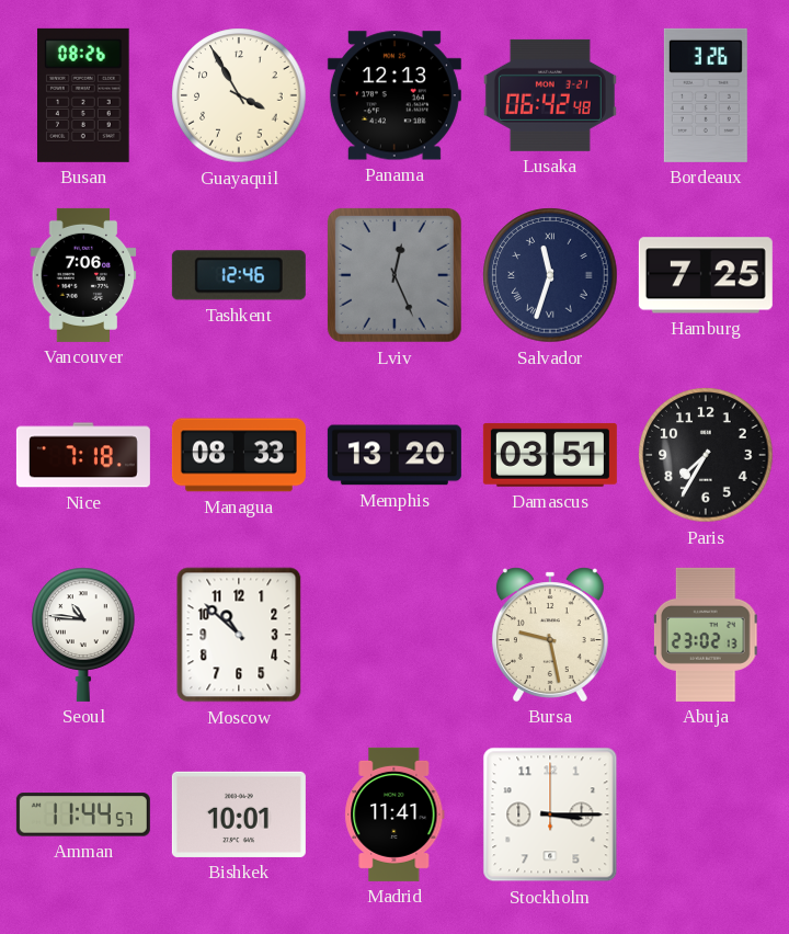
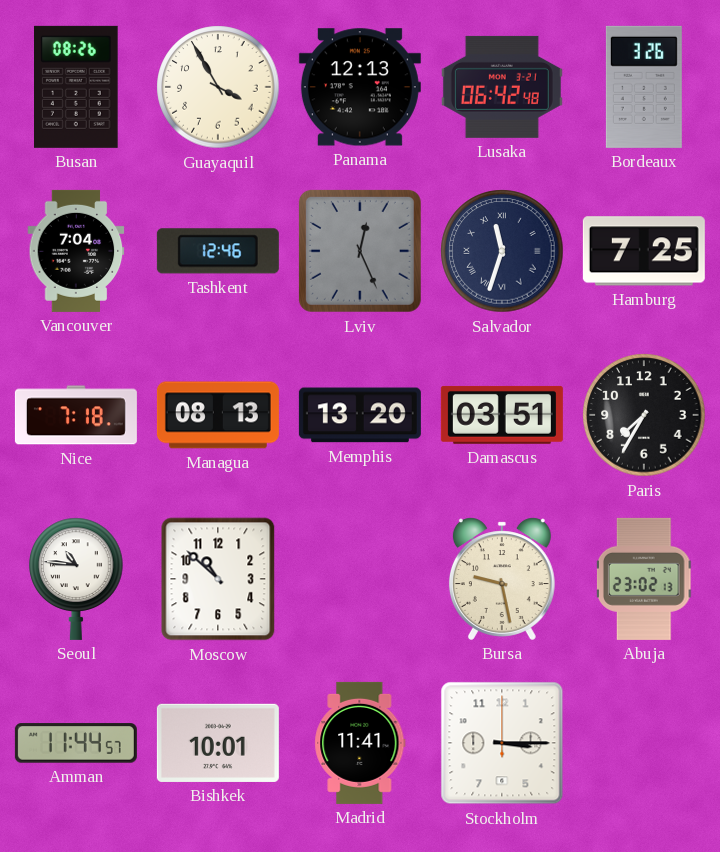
Vancouver: 7:06 -> 7:04 (76, 251)
Managua: 08:33 -> 08:13 (218, 415)
